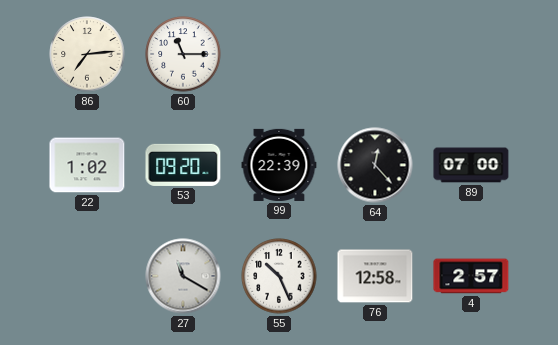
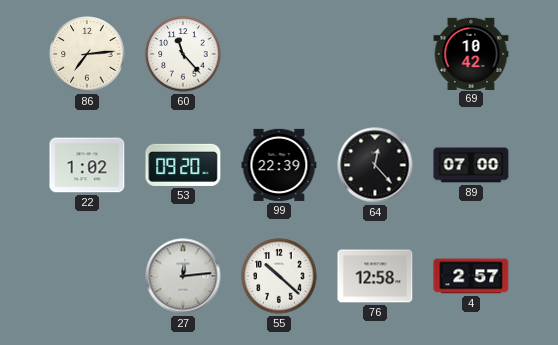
60: 11:15 -> 11:23 (183, 54)
69: none -> 10:42 (471, 53)
27: 11:20 -> 12:14 (183, 276)
55: 10:26 -> 10:22 (279, 276)
